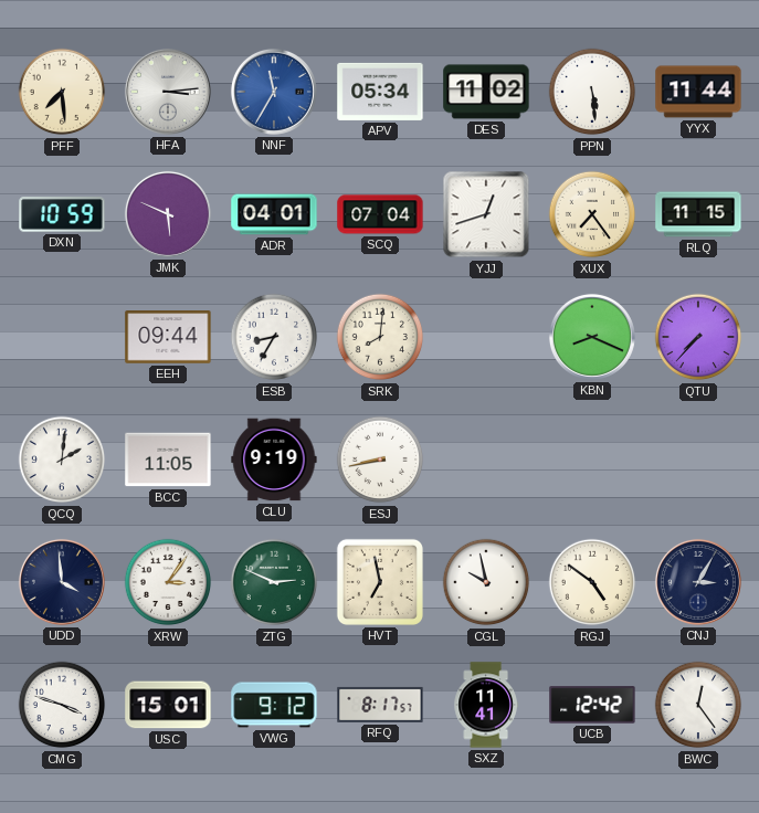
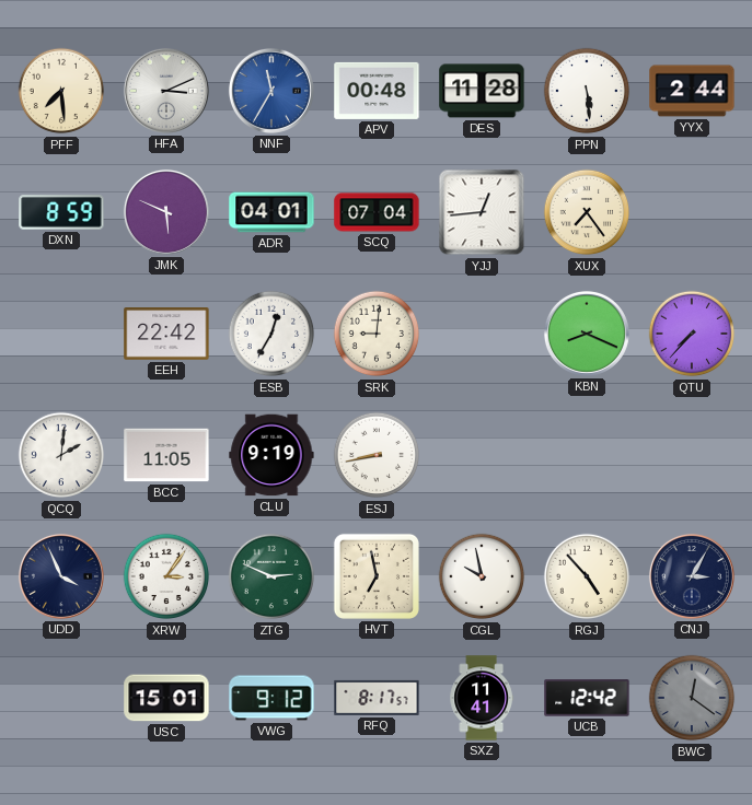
HFA: 3:14 -> 3:11 (166, 91)
APV: 05:34 -> 00:48 (377, 91)
DES: 11:02 -> 11:28 (482, 91)
YYX: 11:44 -> 2:44 (692, 91)
DXN: 10:59 -> 8:59 (61, 212)
YJJ: 12:42 -> 12:44 (482, 212)
RLQ: 11:15 -> none (698, 214)
EEH: 09:44 -> 22:42 (166, 334)
ESB: 8:35 -> 12:35 (271, 334)
SRK: 8:01 -> 9:01 (377, 334)
UDD: 3:59 -> 3:56 (61, 576)
RGJ: 4:51 -> 4:53 (587, 576)
CMG: 3:48 -> none (62, 705)
BWC: 12:24 -> 12:21 (692, 698)
BWC dial: white -> grey (692, 698)
